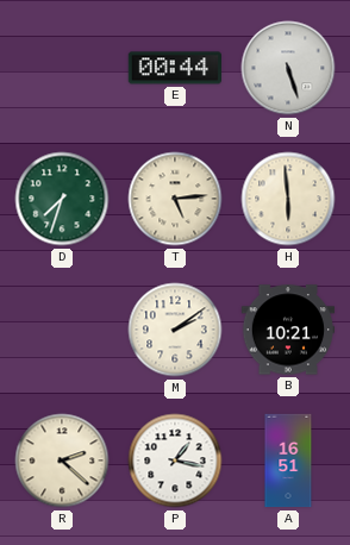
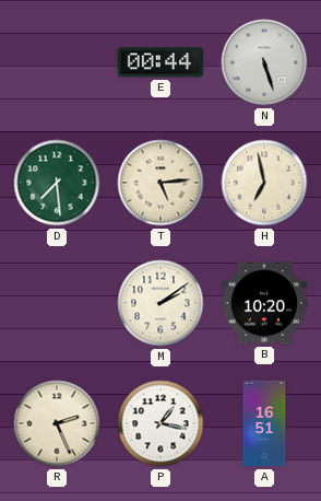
D: 7:33 -> 7:29 (57, 183)
H: 5:59 -> 6:58 (264, 183)
B: 10:21 -> 10:20 (263, 303)
R: 2:22 -> 2:26 (57, 423)
